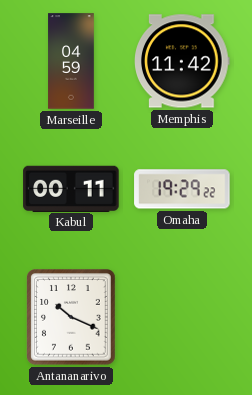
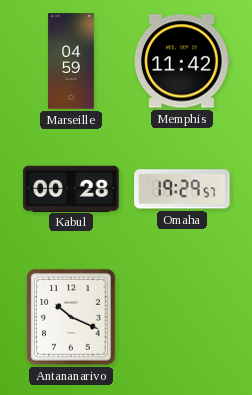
Kabul: 00:11 -> 00:28 (71, 188)
Omaha: 19:29:22 -> 19:29:57 (182, 189)
